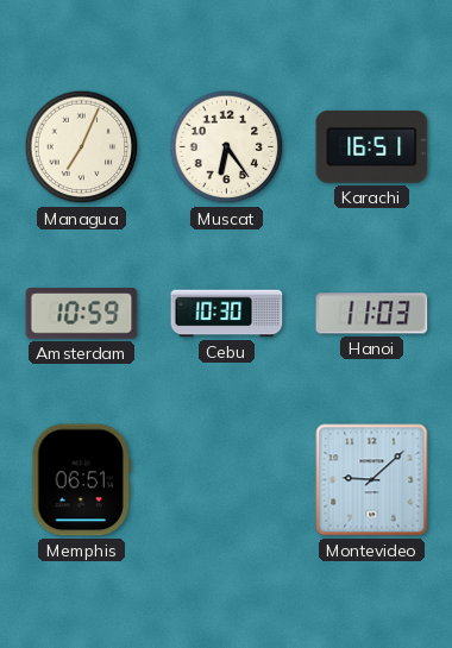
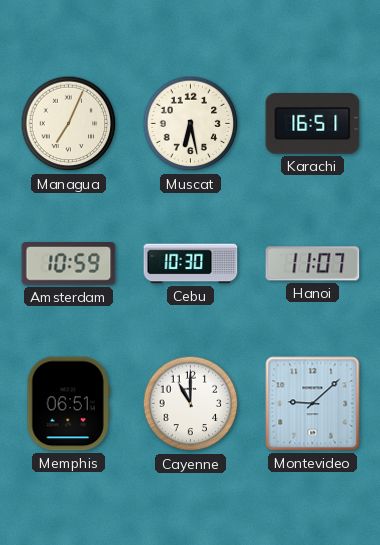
Muscat: 6:24 -> 6:28 (191, 124)
Hanoi: 11:03 -> 11:07 (313, 264)
Cayenne: none -> 11:00 (191, 404)
